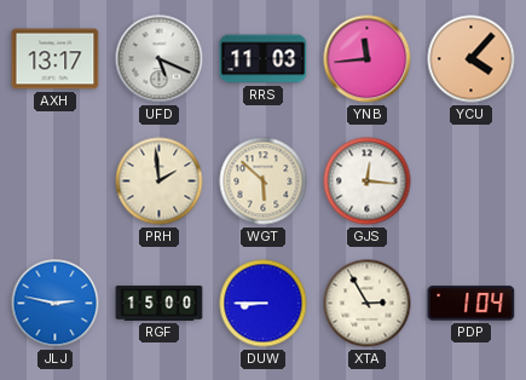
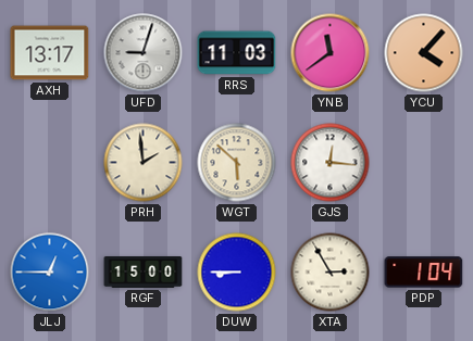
UFD: 5:19 -> 9:03 (144, 53)
YNB: 11:44 -> 11:39 (331, 53)
JLJ: 2:47 -> 12:45 (50, 273)
